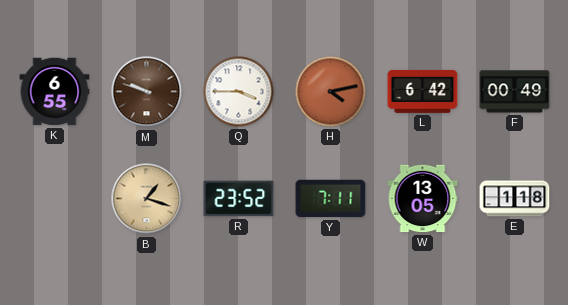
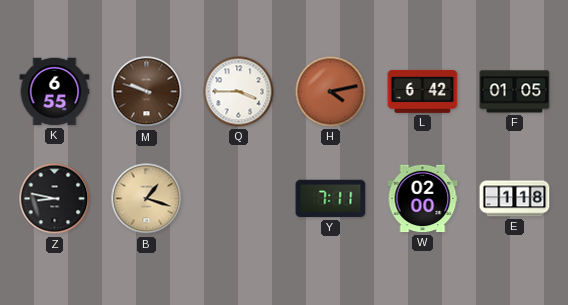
F: 00:49 -> 01:05 (515, 92)
Z: none -> 8:47 (55, 199)
R: 23:52 -> none (239, 199)
W: 13:05 -> 02:00 (423, 199)
